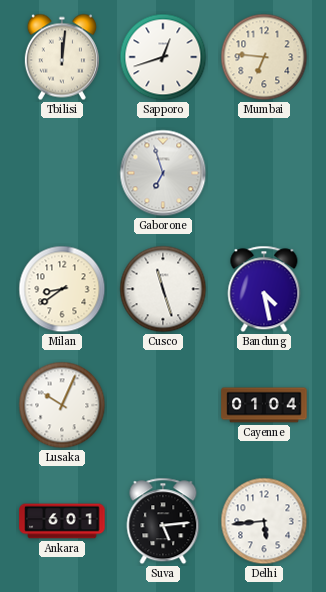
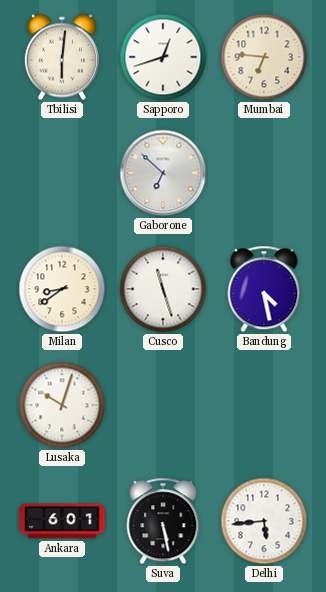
Tbilisi: 12:01 -> 6:01 (62, 57)
Gaborone: 6:57 -> 6:52 (163, 173)
Lusaka: 10:04 -> 10:03 (62, 405)
Cayenne: 01:04 -> none (264, 405)
Suva: 5:14 -> 5:28 (163, 521)
